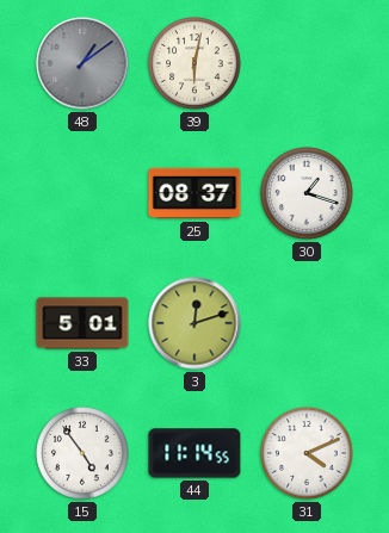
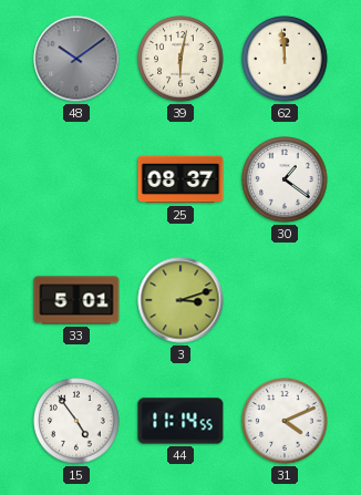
48: 1:09 -> 10:09 (76, 59)
62: none -> 11:59 (285, 59)
30: 1:18 -> 1:21 (285, 179)
3: 12:12 -> 3:12 (180, 300)
